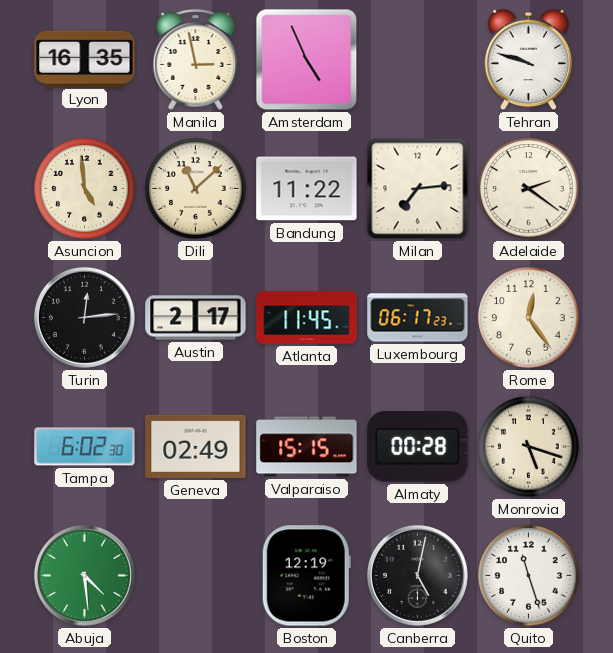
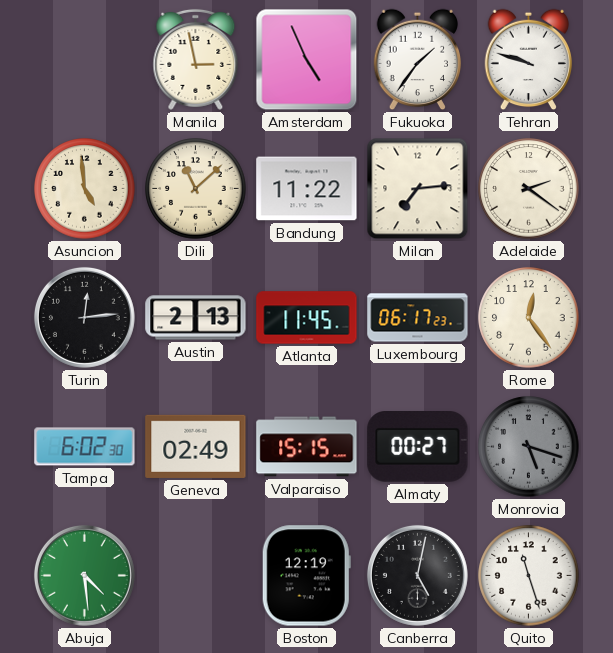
Lyon: 16:35 -> none (85, 59)
Fukuoka: none -> 1:36 (418, 60)
Austin: 2:17 -> 2:13 (196, 318)
Almaty: 00:28 -> 00:27 (418, 447)
Monrovia dial: cream -> grey (529, 447)
